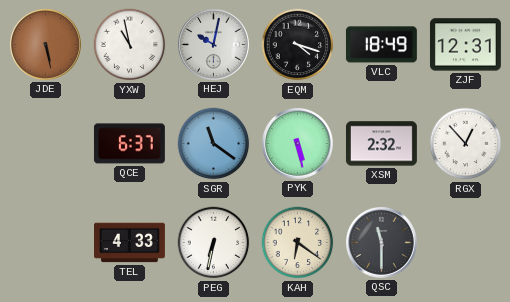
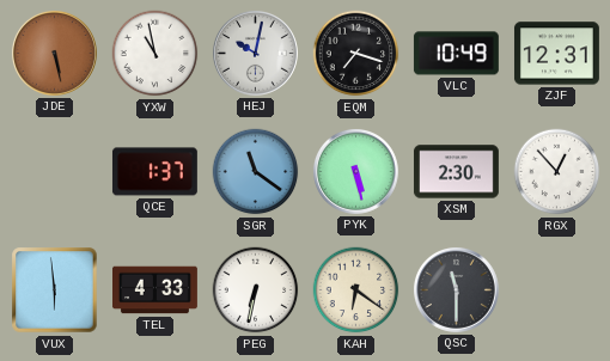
EQM: 4:18 -> 7:18 (356, 54)
VLC: 18:49 -> 10:49 (456, 54)
QCE: 6:37 -> 1:37 (154, 172)
XSM: 2:32 -> 2:30 (456, 172)
VUX: none -> 5:59 (55, 290)
